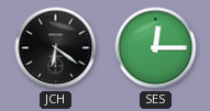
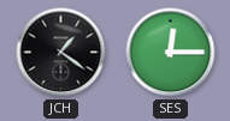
JCH: 6:21 -> 1:21 (61, 53)
